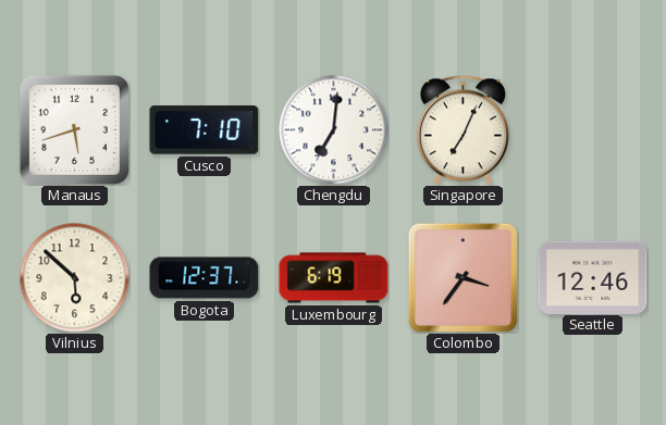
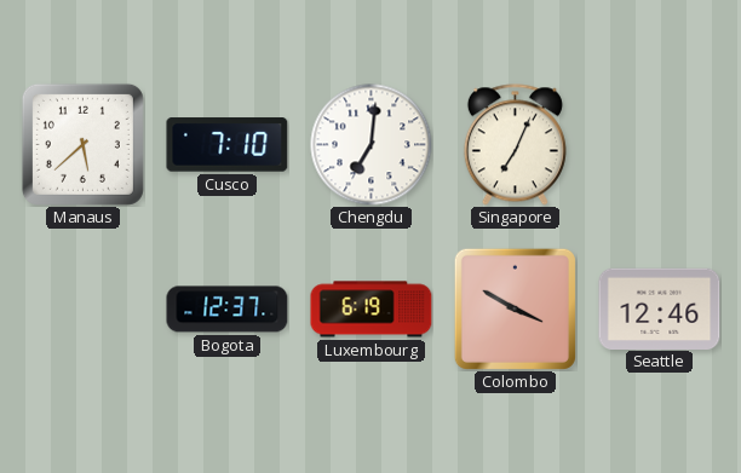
Manaus: 5:42 -> 5:38 (82, 144)
Vilnius: 5:52 -> none (75, 278)
Colombo: 3:36 -> 3:50 (515, 308)
